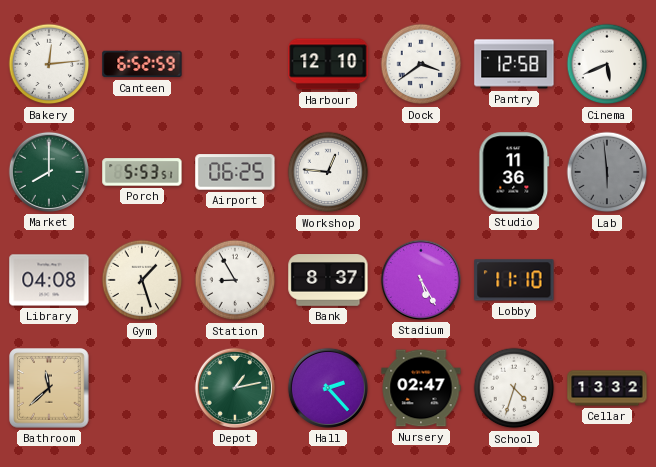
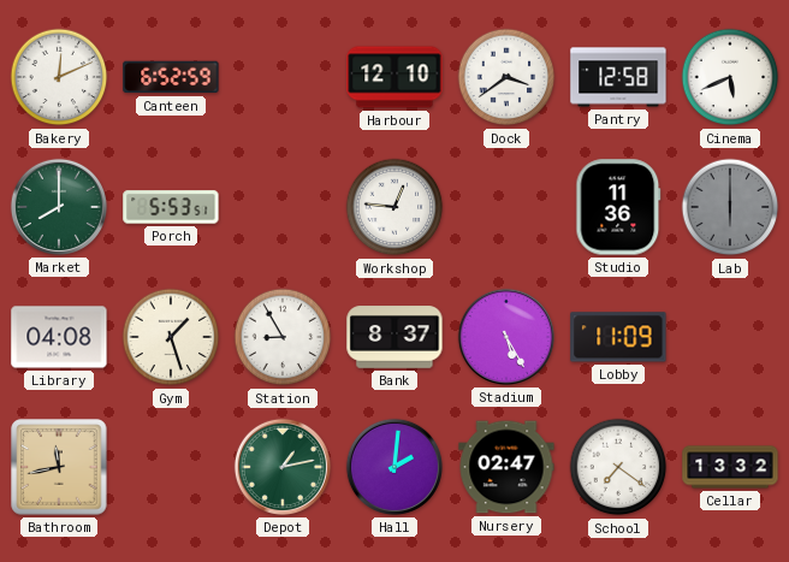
Bakery: 12:14 -> 12:11 (59, 77)
Airport: 06:25 -> none (235, 172)
Lab: 5:59 -> 6:00 (730, 207)
Lobby: 11:10 -> 11:09 (618, 337)
Bathroom: 11:38 -> 11:43 (59, 467)
Hall: 2:23 -> 2:01 (394, 467)
School: 4:33 -> 7:21 (618, 467)
